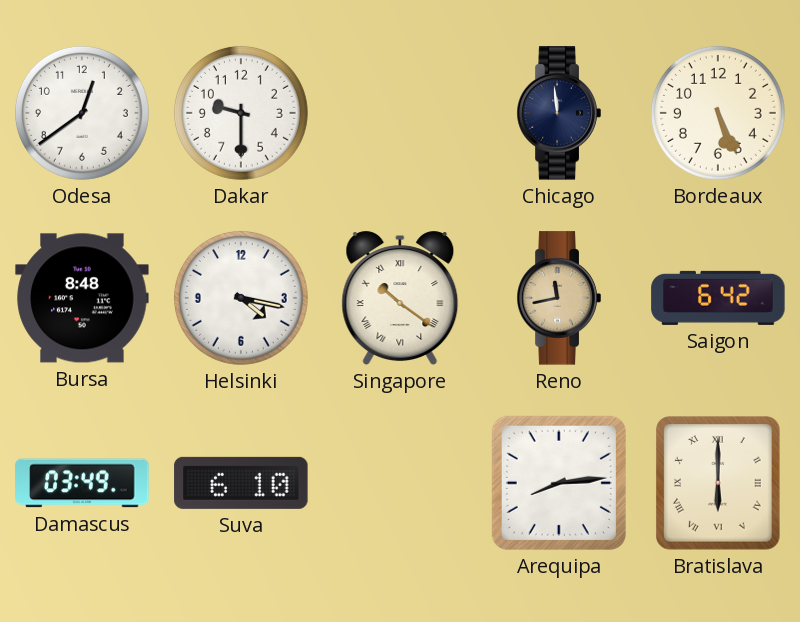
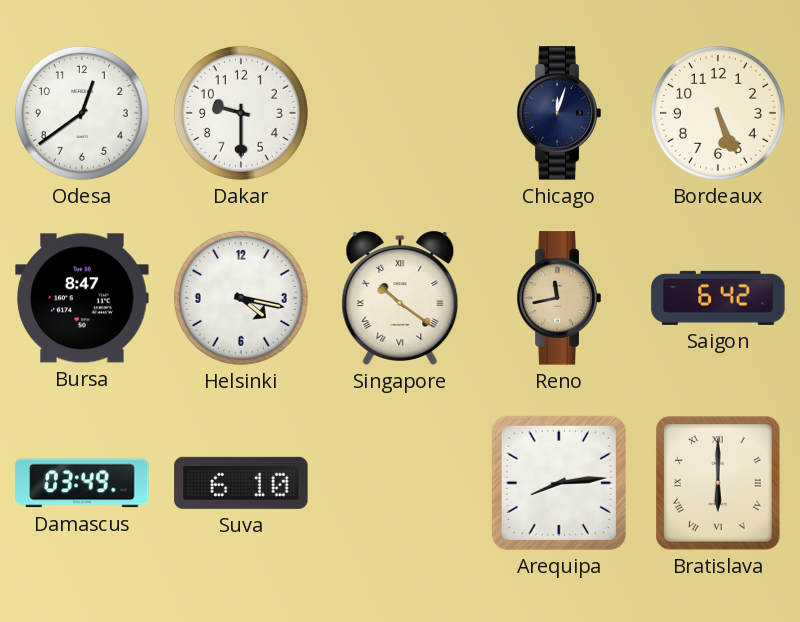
Chicago: 11:59 -> 12:03 (559, 113)
Bursa: 8:48 -> 8:47 (82, 298)
